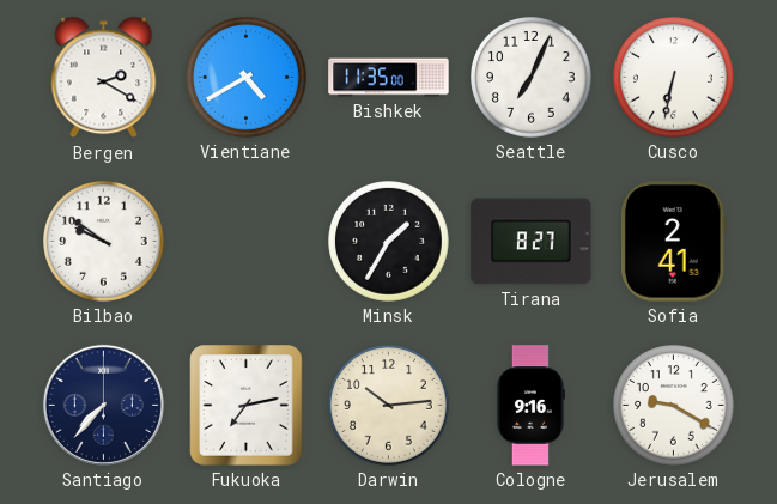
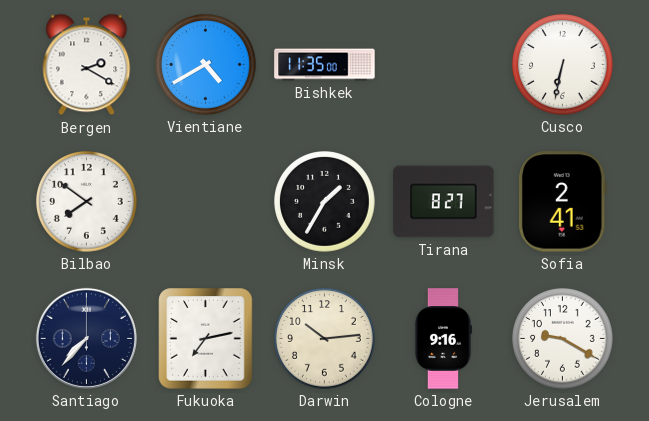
Seattle: 7:04 -> none (532, 78)
Bilbao: 9:51 -> 7:51 (87, 202)
